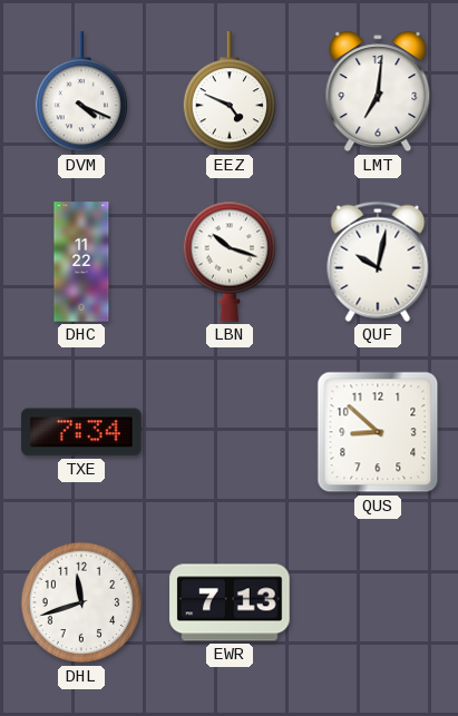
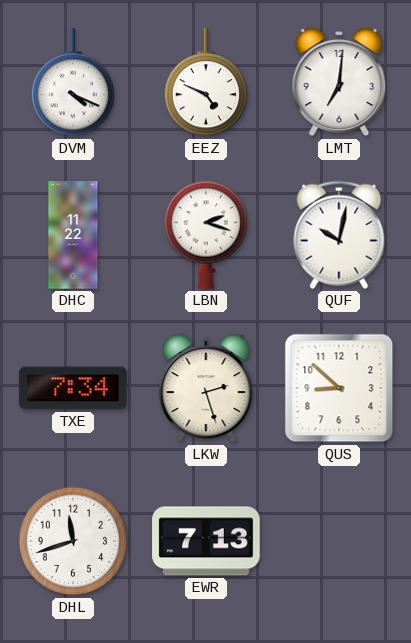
LBN: 10:18 -> 2:18 (205, 235)
LKW: none -> 2:27 (206, 388)
